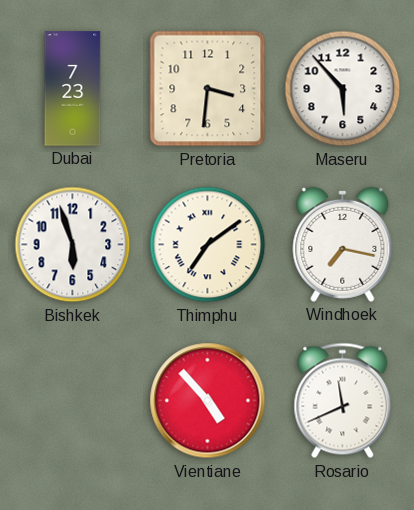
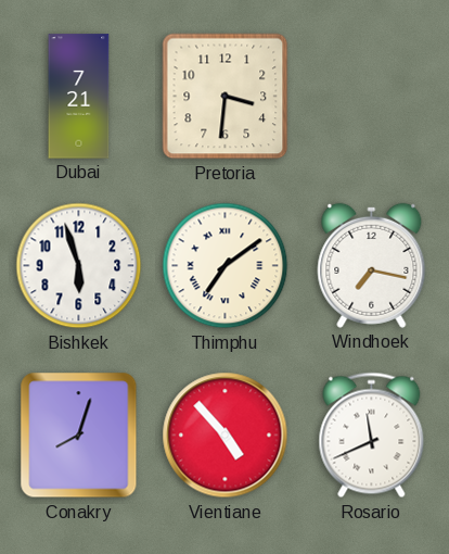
Dubai: 7:23 -> 7:21 (79, 97)
Maseru: 5:53 -> none (343, 89)
Conakry: none -> 8:03 (79, 436)
